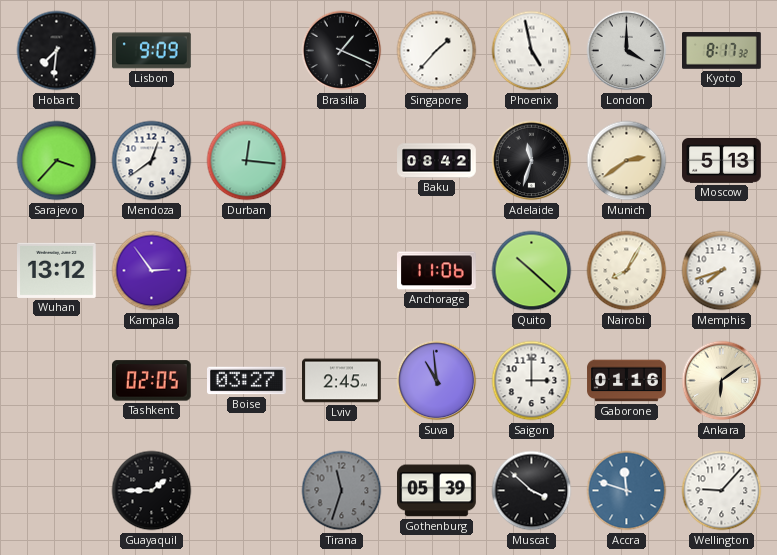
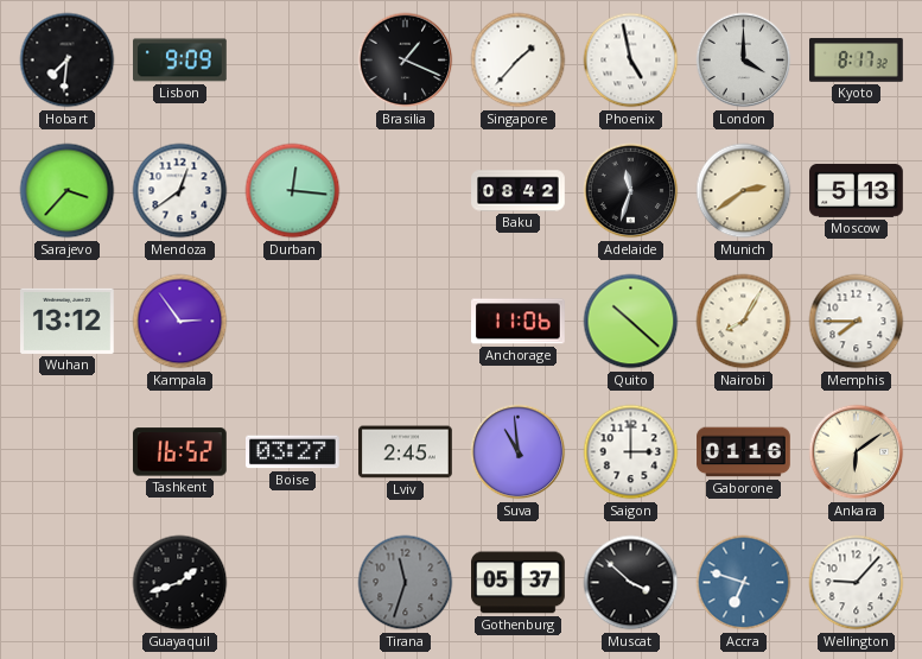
Memphis: 7:42 -> 7:45 (857, 322)
Tashkent: 02:05 -> 16:52 (179, 452)
Guayaquil: 1:45 -> 1:42 (180, 583)
Gothenburg: 05:39 -> 05:37 (519, 583)
Accra: 11:48 -> 6:48 (744, 583)
